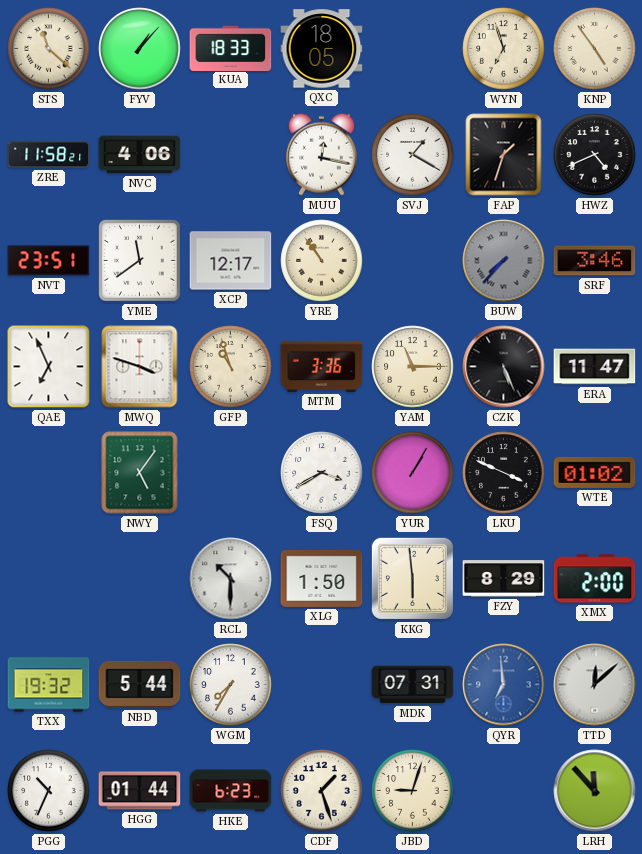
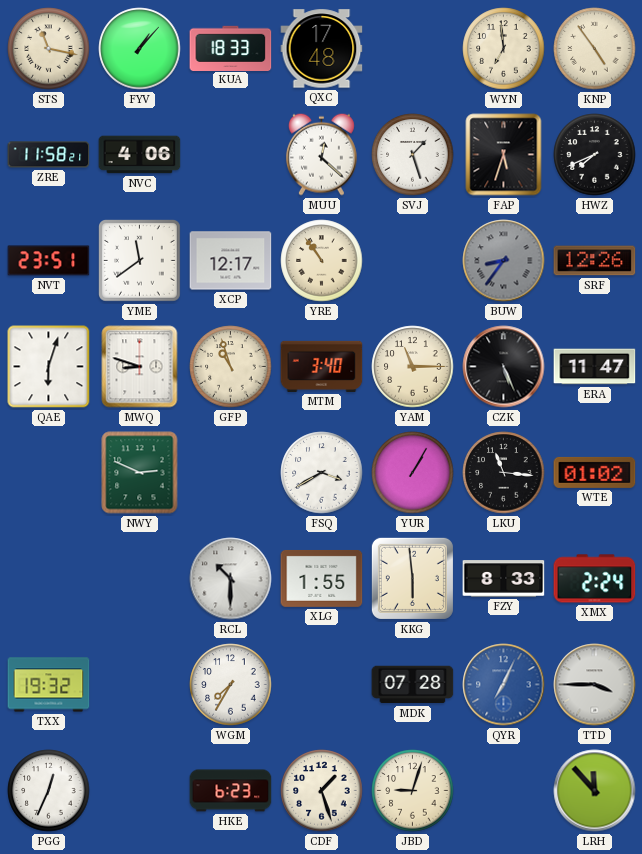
STS: 11:22 -> 11:17 (49, 49)
QXC: 18:05 -> 17:48 (322, 49)
WYN: 6:57 -> 6:59 (504, 49)
MUU: 12:17 -> 12:22 (321, 154)
SVJ: 1:20 -> 1:27 (413, 155)
FAP: 1:33 -> 5:33 (504, 155)
HWZ: 4:41 -> 7:41 (595, 155)
BUW: 7:37 -> 8:36 (504, 261)
SRF: 3:46 -> 12:26 (595, 261)
QAE: 6:56 -> 6:03 (49, 367)
MWQ: 3:48 -> 8:48 (140, 367)
MTM: 3:36 -> 3:40 (322, 366)
NWY: 5:06 -> 2:49 (140, 473)
LKU: 3:49 -> 11:16 (504, 473)
XLG: 1:50 -> 1:55 (322, 578)
FZY: 8:29 -> 8:33 (504, 579)
XMX: 2:00 -> 2:24 (595, 579)
NBD: 5:44 -> none (140, 684)
MDK: 07:31 -> 07:28 (413, 685)
QYR: 6:59 -> 7:04 (504, 685)
TTD: 12:08 -> 3:45 (595, 685)
PGG: 10:34 -> 12:34 (49, 791)
HGG: 01:44 -> none (140, 791)
